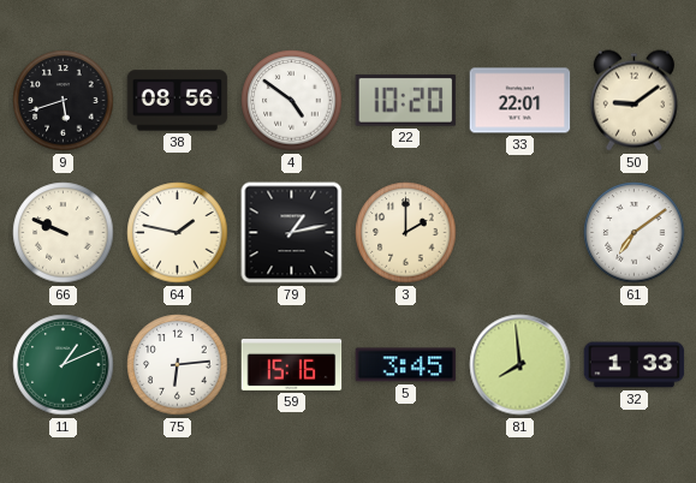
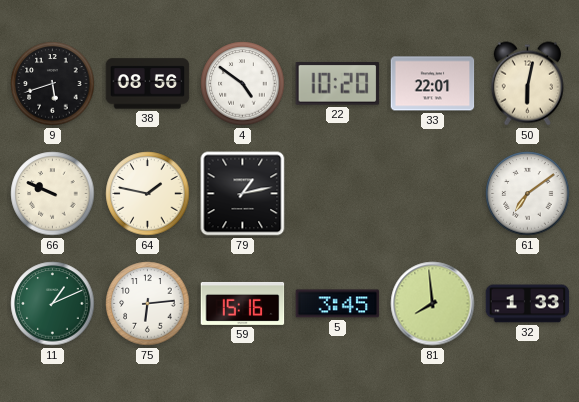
50: 9:09 -> 6:02 (527, 84)
3: 2:00 -> none (406, 233)
